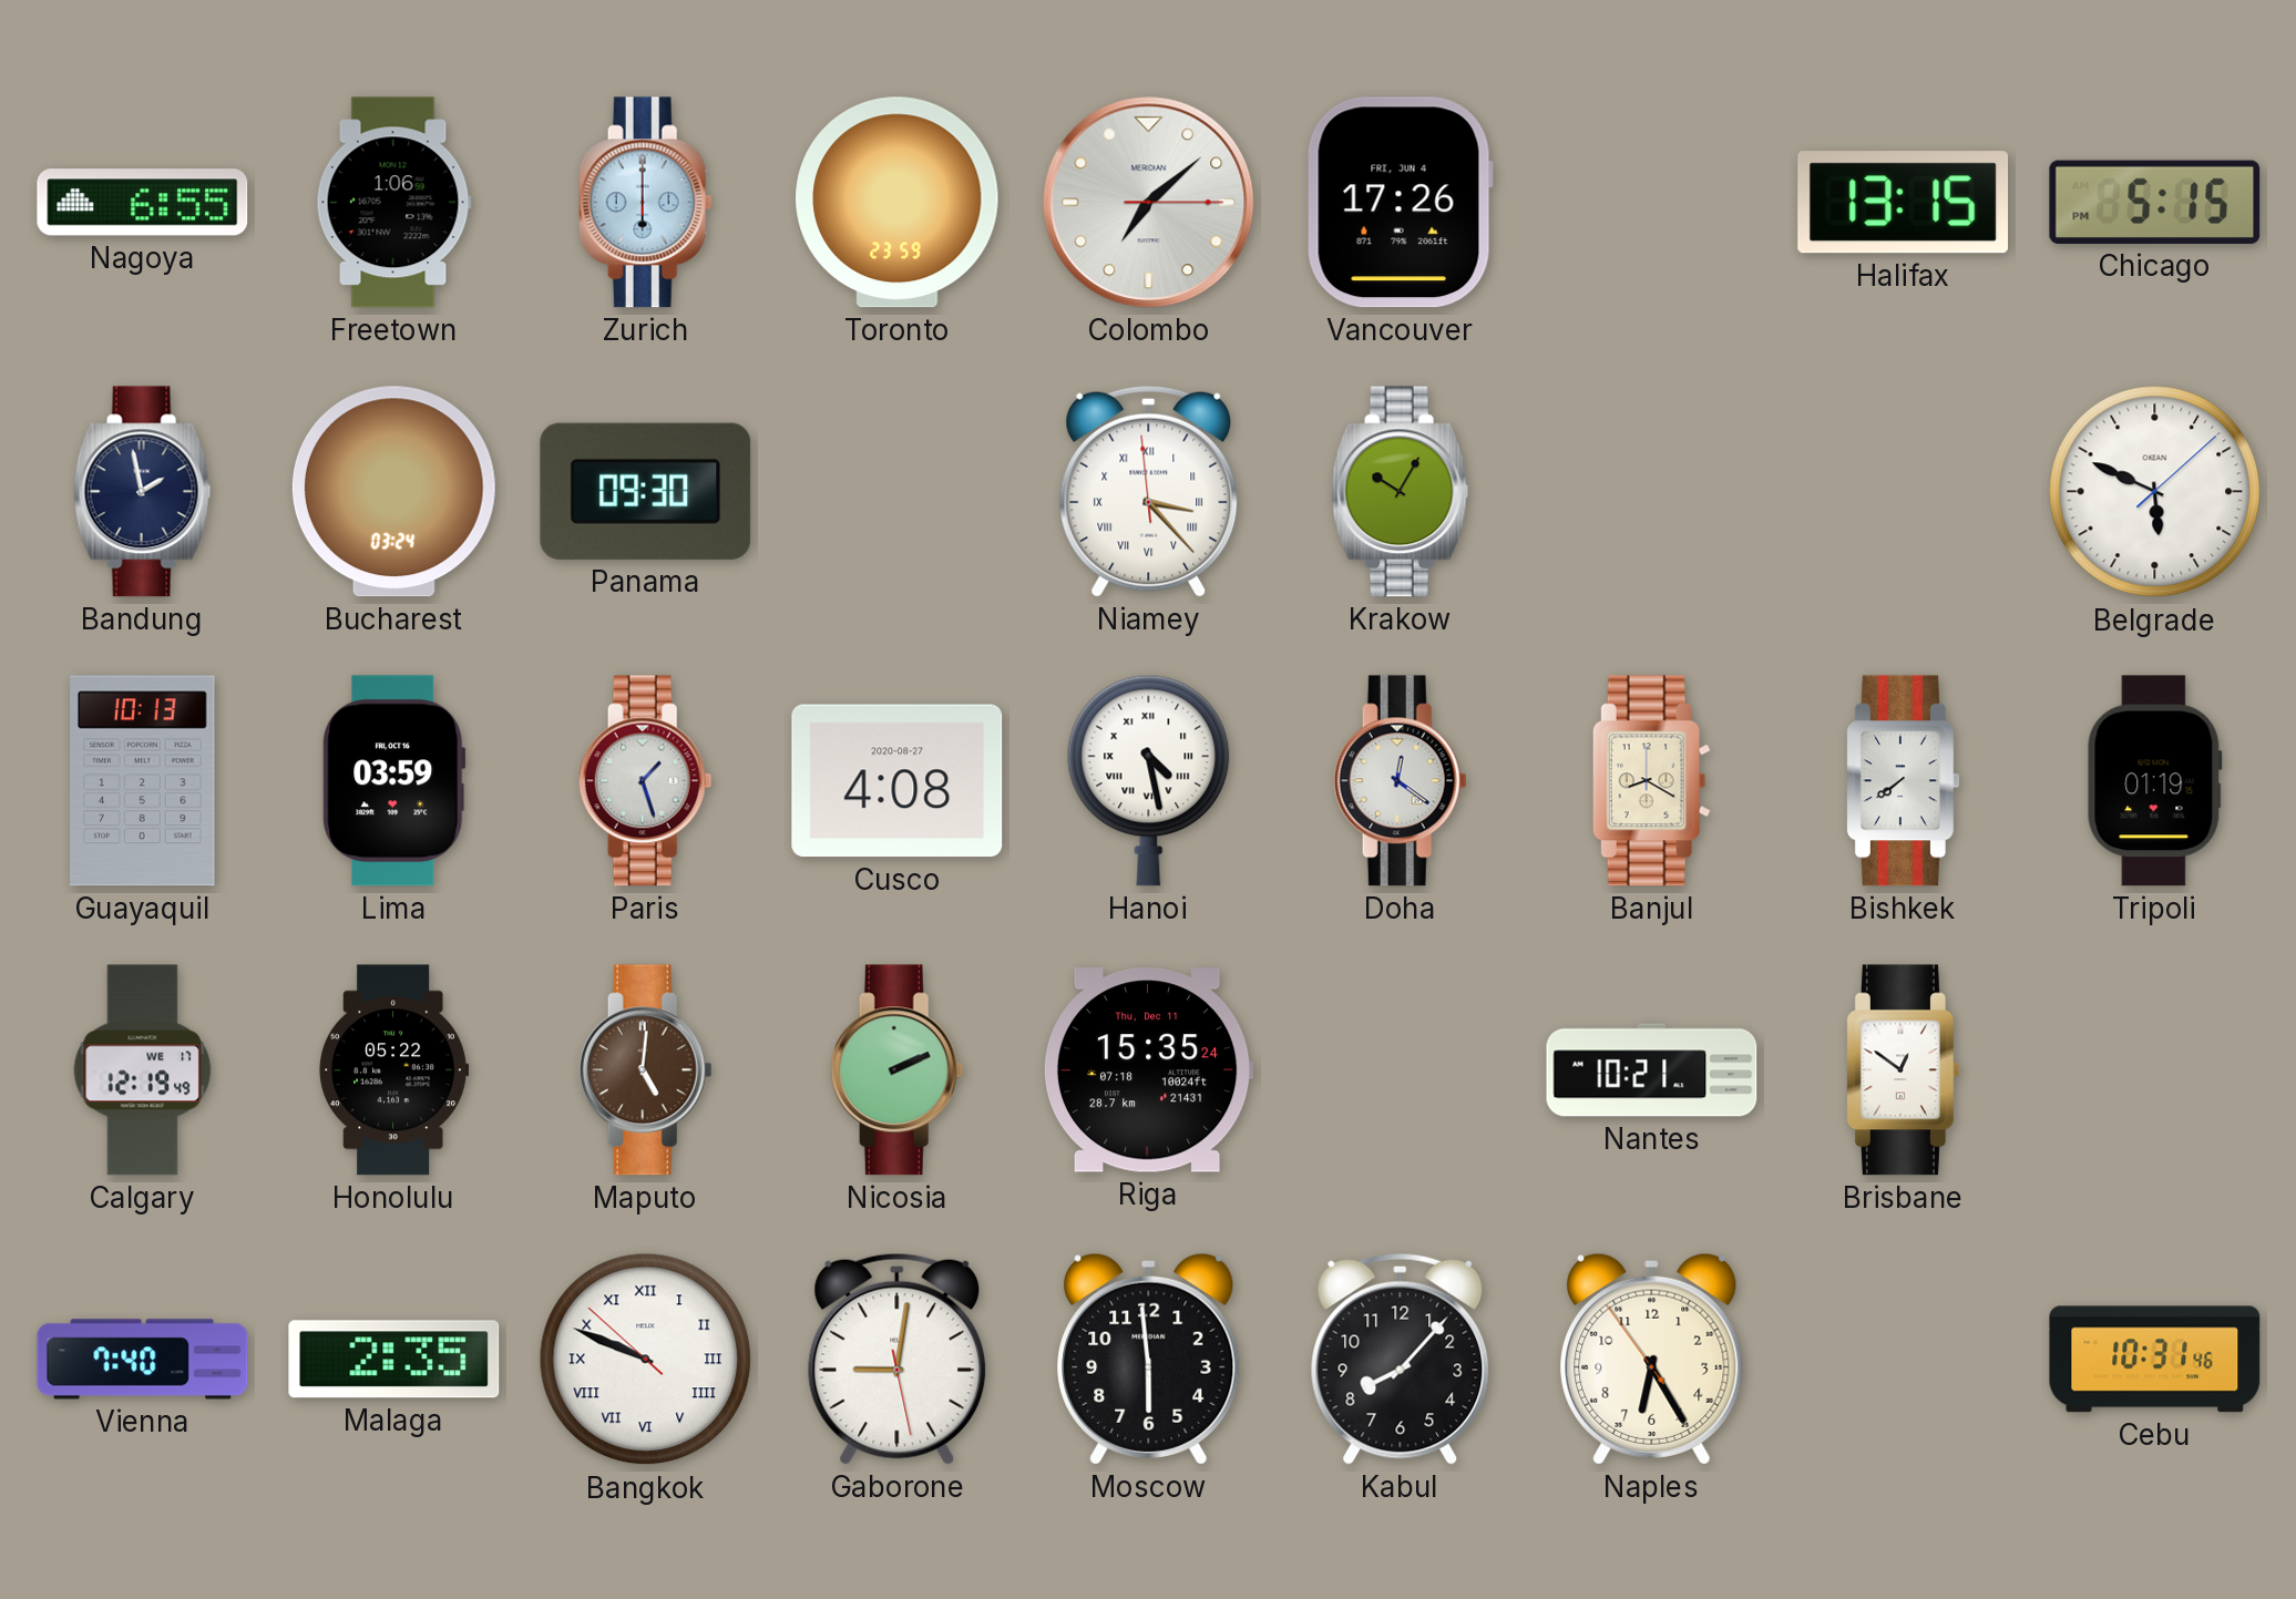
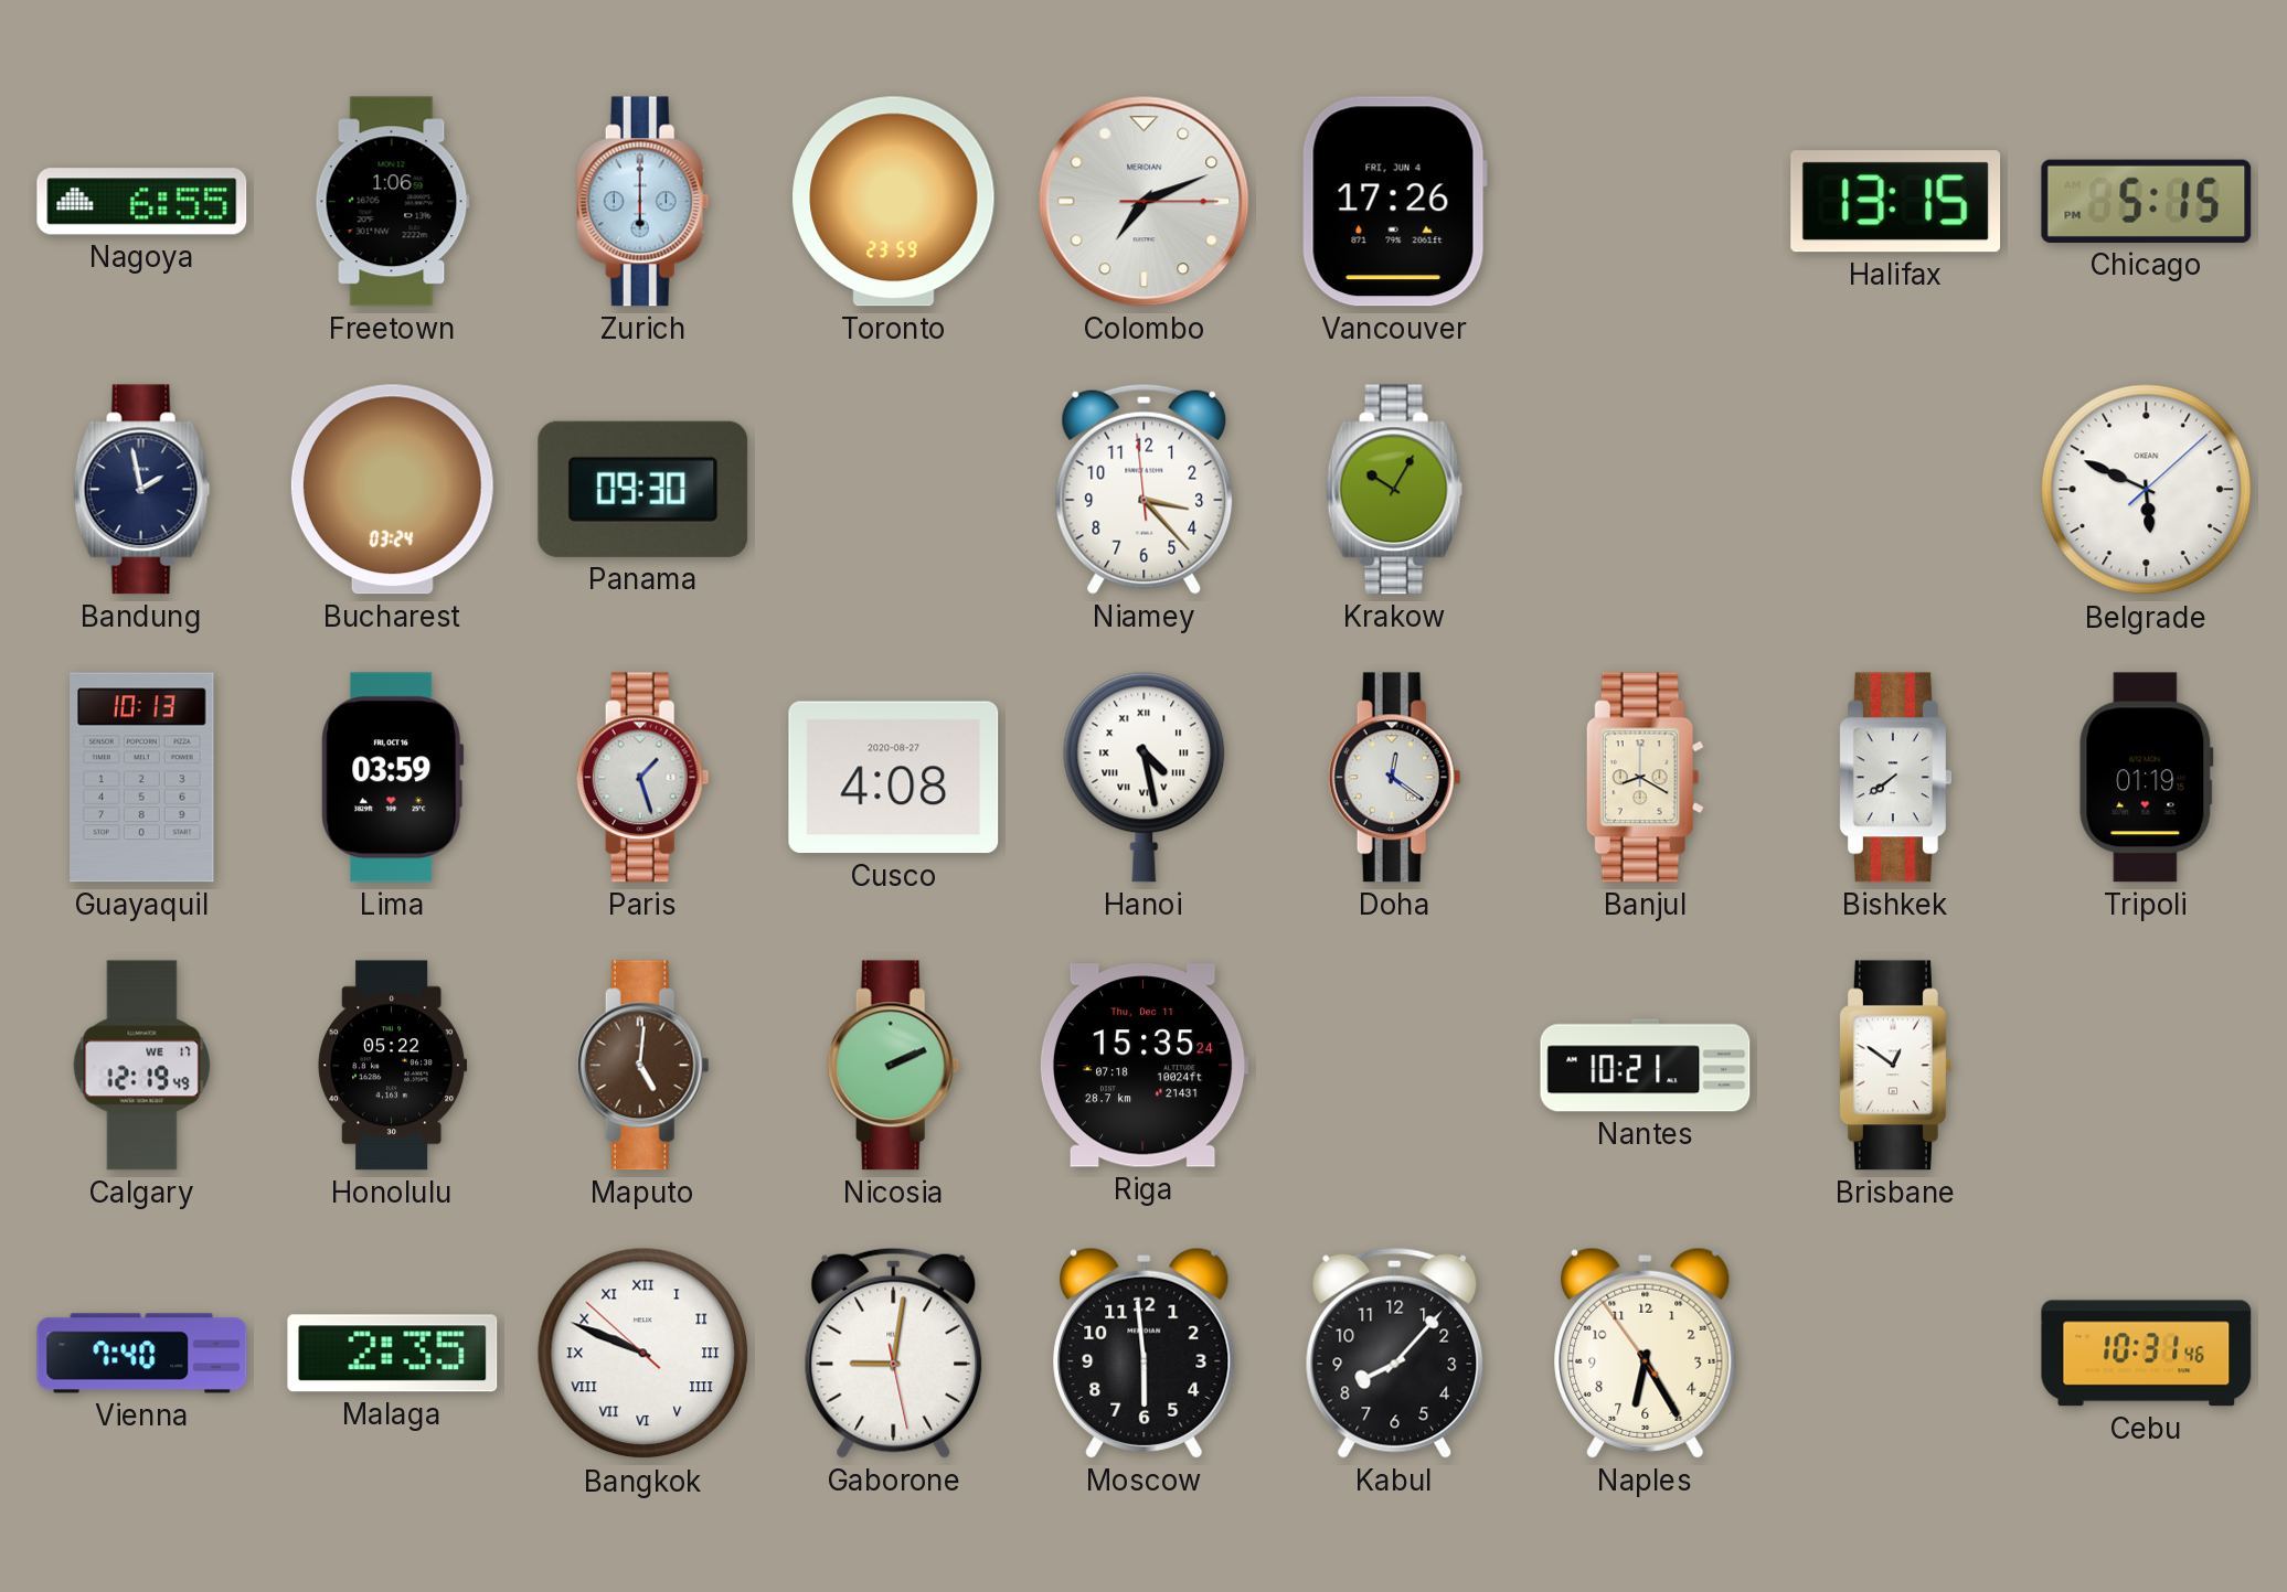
Colombo: 7:08 -> 7:11 (1145, 202)
Niamey numerals: Roman -> Arabic (1145, 489)
